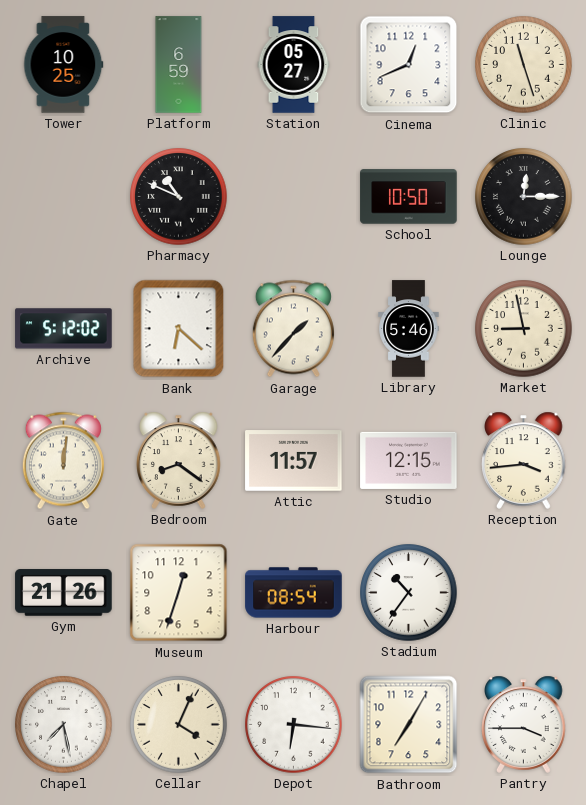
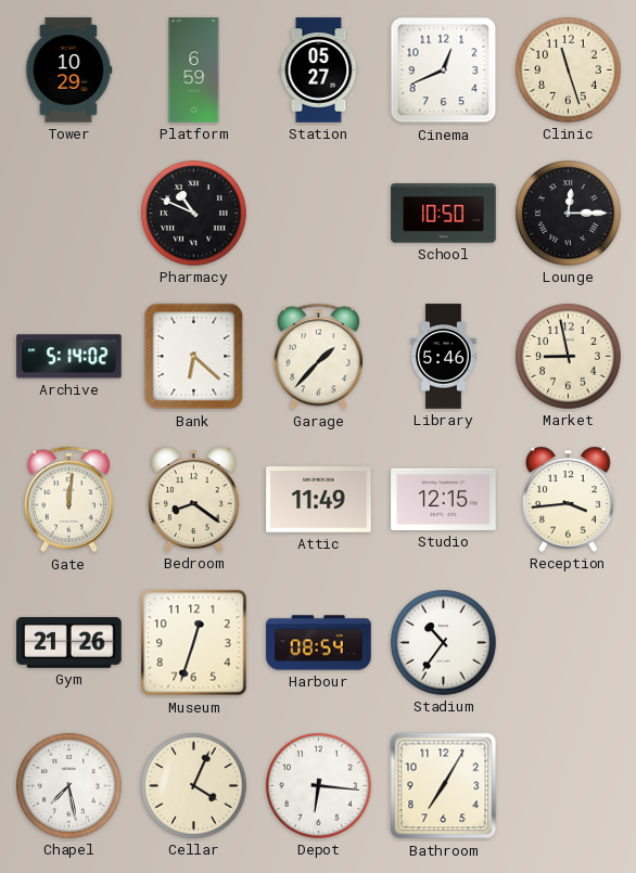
Tower: 10:25 -> 10:29 (69, 70)
Archive: 5:12 -> 5:14 (69, 357)
Attic: 11:57 -> 11:49 (319, 500)
Pantry: 3:45 -> none (524, 724)
